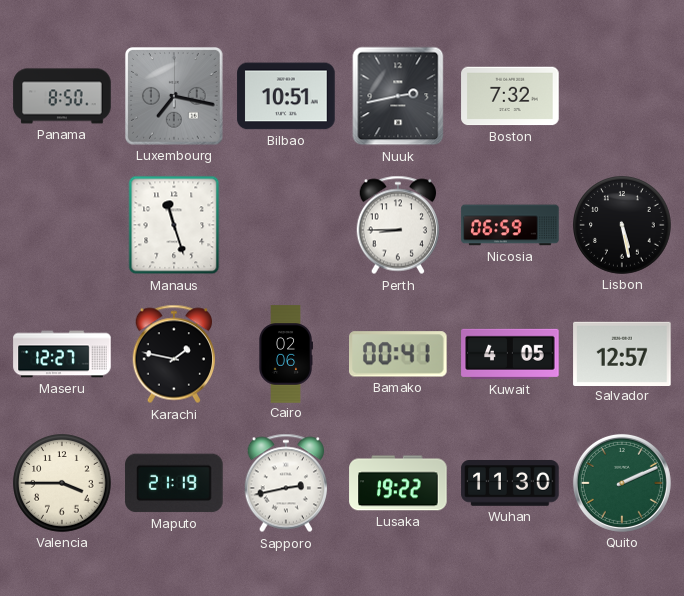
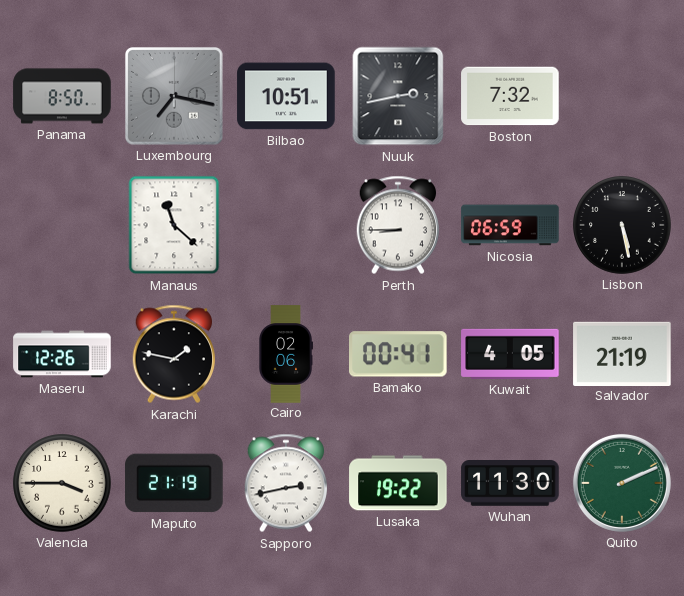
Manaus: 11:27 -> 11:22 (174, 225)
Maseru: 12:27 -> 12:26 (62, 354)
Salvador: 12:57 -> 21:19 (622, 353)
